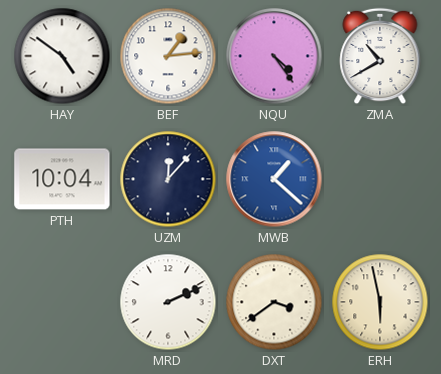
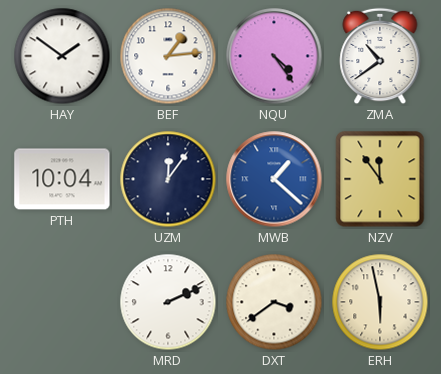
HAY: 4:51 -> 1:51 (62, 56)
ZMA: 10:40 -> 10:39 (380, 56)
UZM: 12:07 -> 12:06 (168, 179)
NZV: none -> 11:54 (380, 179)
